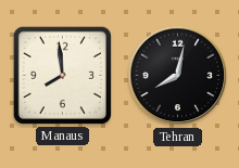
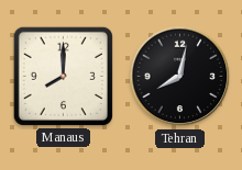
Manaus: 7:59 -> 8:00 (63, 76)
